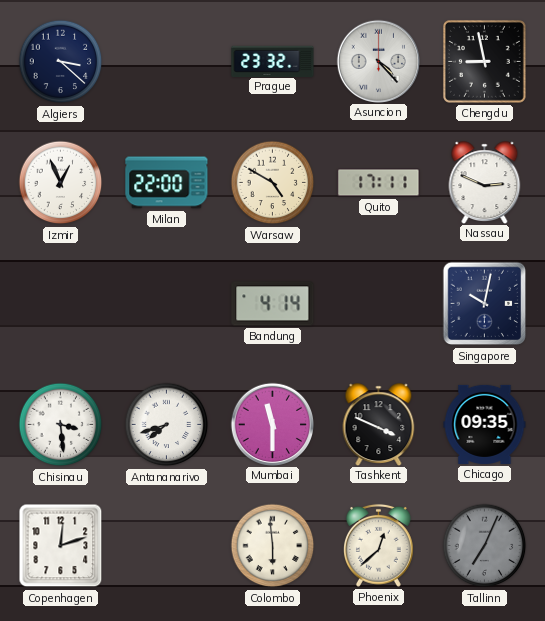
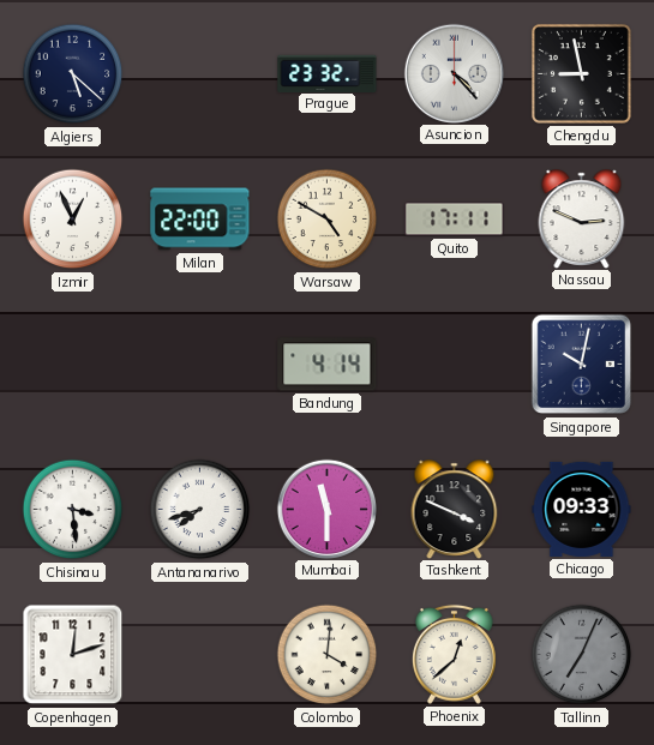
Algiers: 3:22 -> 5:22 (73, 74)
Chicago: 09:35 -> 09:33 (582, 509)
Colombo: 5:59 -> 4:01 (328, 655)
